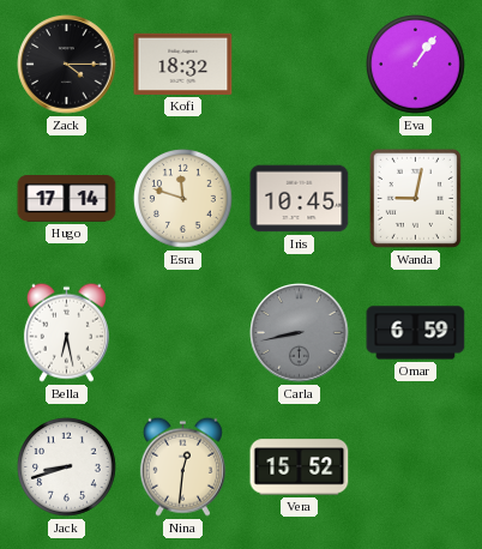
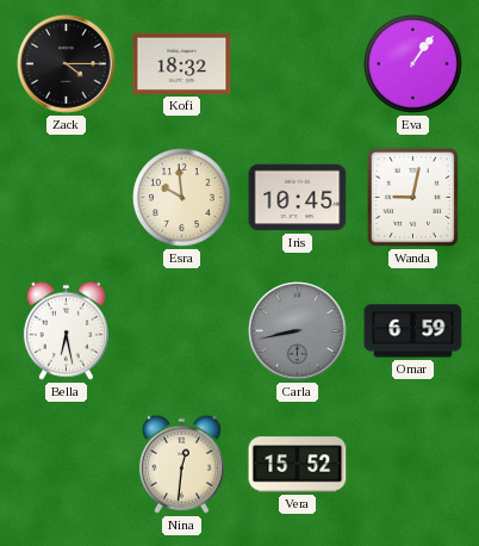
Hugo: 17:14 -> none (67, 199)
Esra: 11:48 -> 9:59 (182, 198)
Jack: 8:42 -> none (67, 467)
